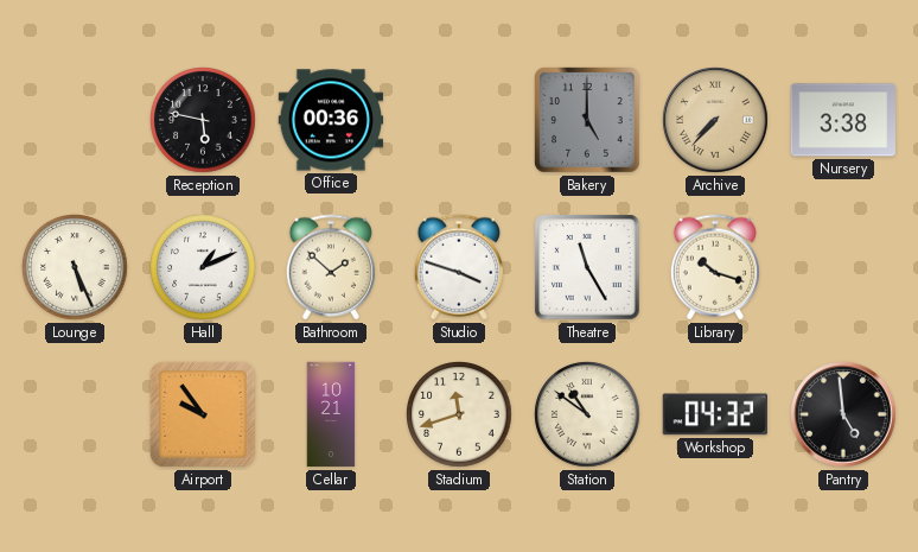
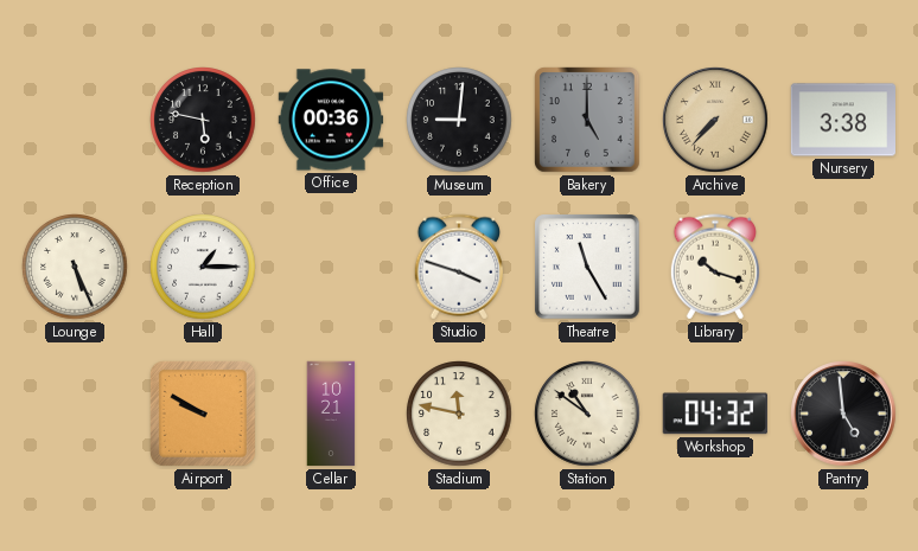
Museum: none -> 9:01 (459, 120)
Hall: 1:11 -> 1:15 (203, 267)
Bathroom: 1:52 -> none (330, 267)
Airport: 9:54 -> 9:50 (203, 414)
Stadium: 11:42 -> 11:47 (459, 414)
